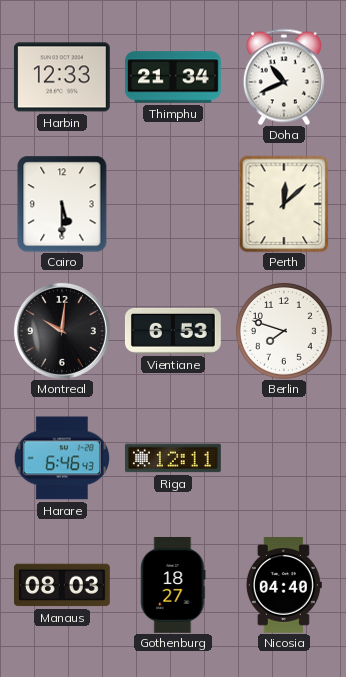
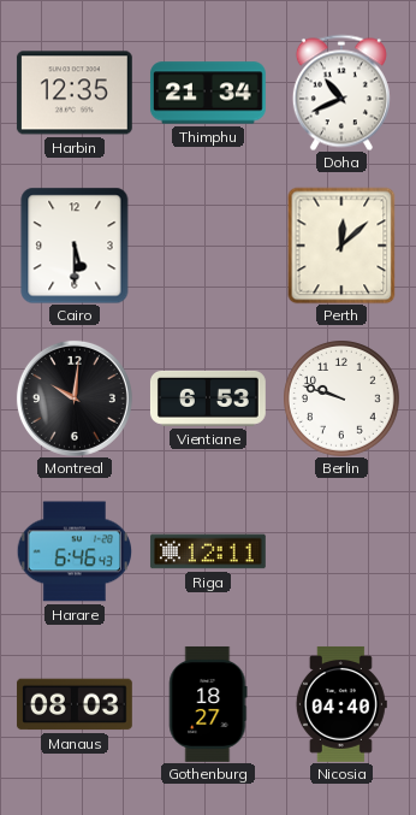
Harbin: 12:33 -> 12:35 (75, 93)
Berlin: 7:48 -> 9:48 (341, 398)
